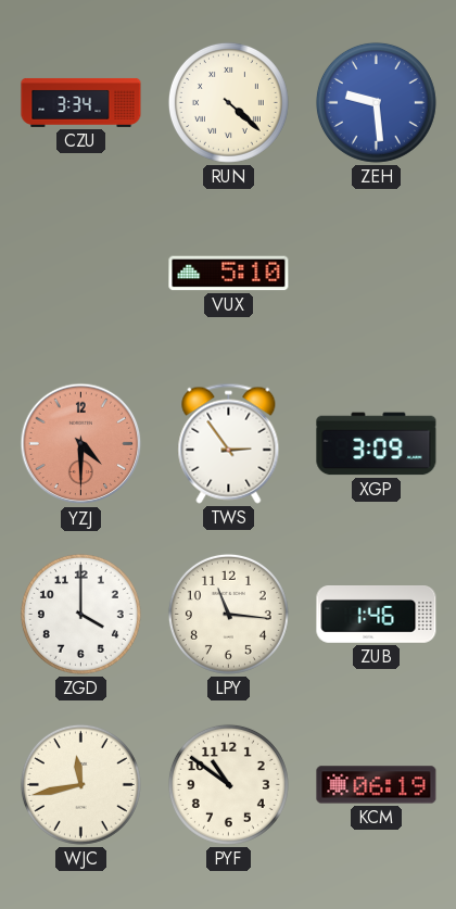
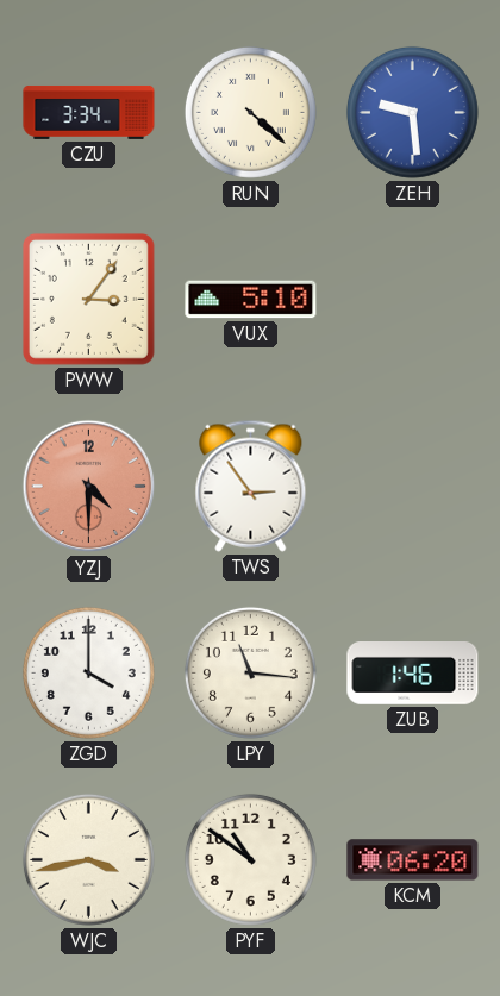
PWW: none -> 3:06 (88, 299)
XGP: 3:09 -> none (377, 444)
WJC: 11:43 -> 3:43 (88, 859)
KCM: 06:19 -> 06:20 (413, 860)
